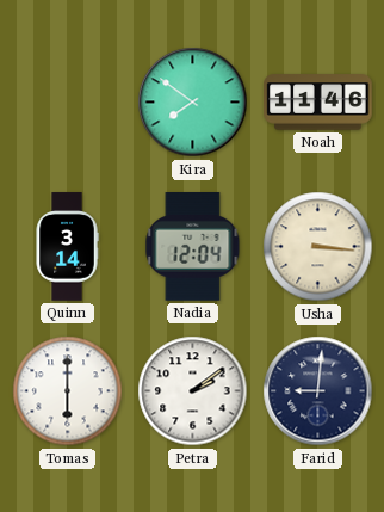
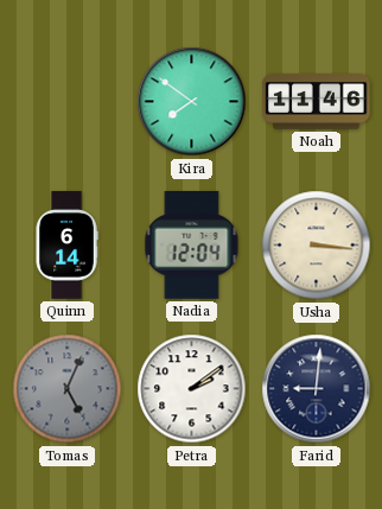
Quinn: 3:14 -> 6:14 (66, 246)
Tomas: 6:00 -> 5:04 (68, 389)
Tomas dial: white -> grey (68, 389)
